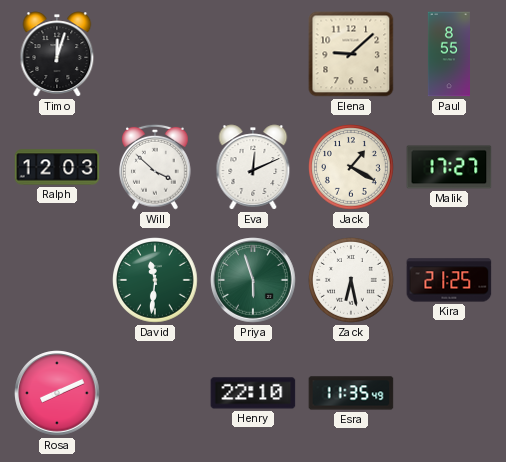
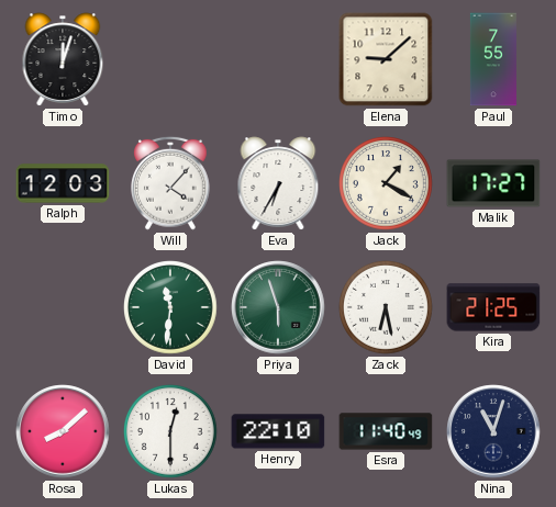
Paul: 8:55 -> 7:55 (493, 59)
Will: 3:52 -> 4:07 (171, 183)
Eva: 12:11 -> 6:35 (278, 183)
Rosa: 8:11 -> 8:08 (63, 431)
Lukas: none -> 12:30 (171, 432)
Esra: 11:35 -> 11:40 (386, 431)
Nina: none -> 11:03 (493, 431)
